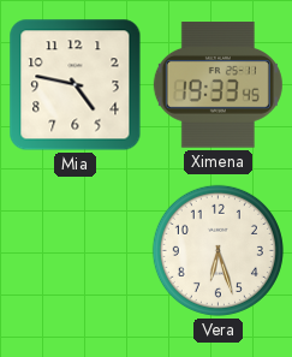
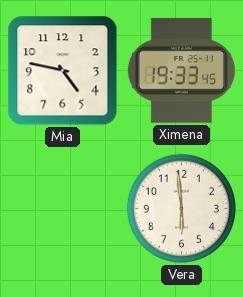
Vera: 6:27 -> 5:59 (181, 208)
